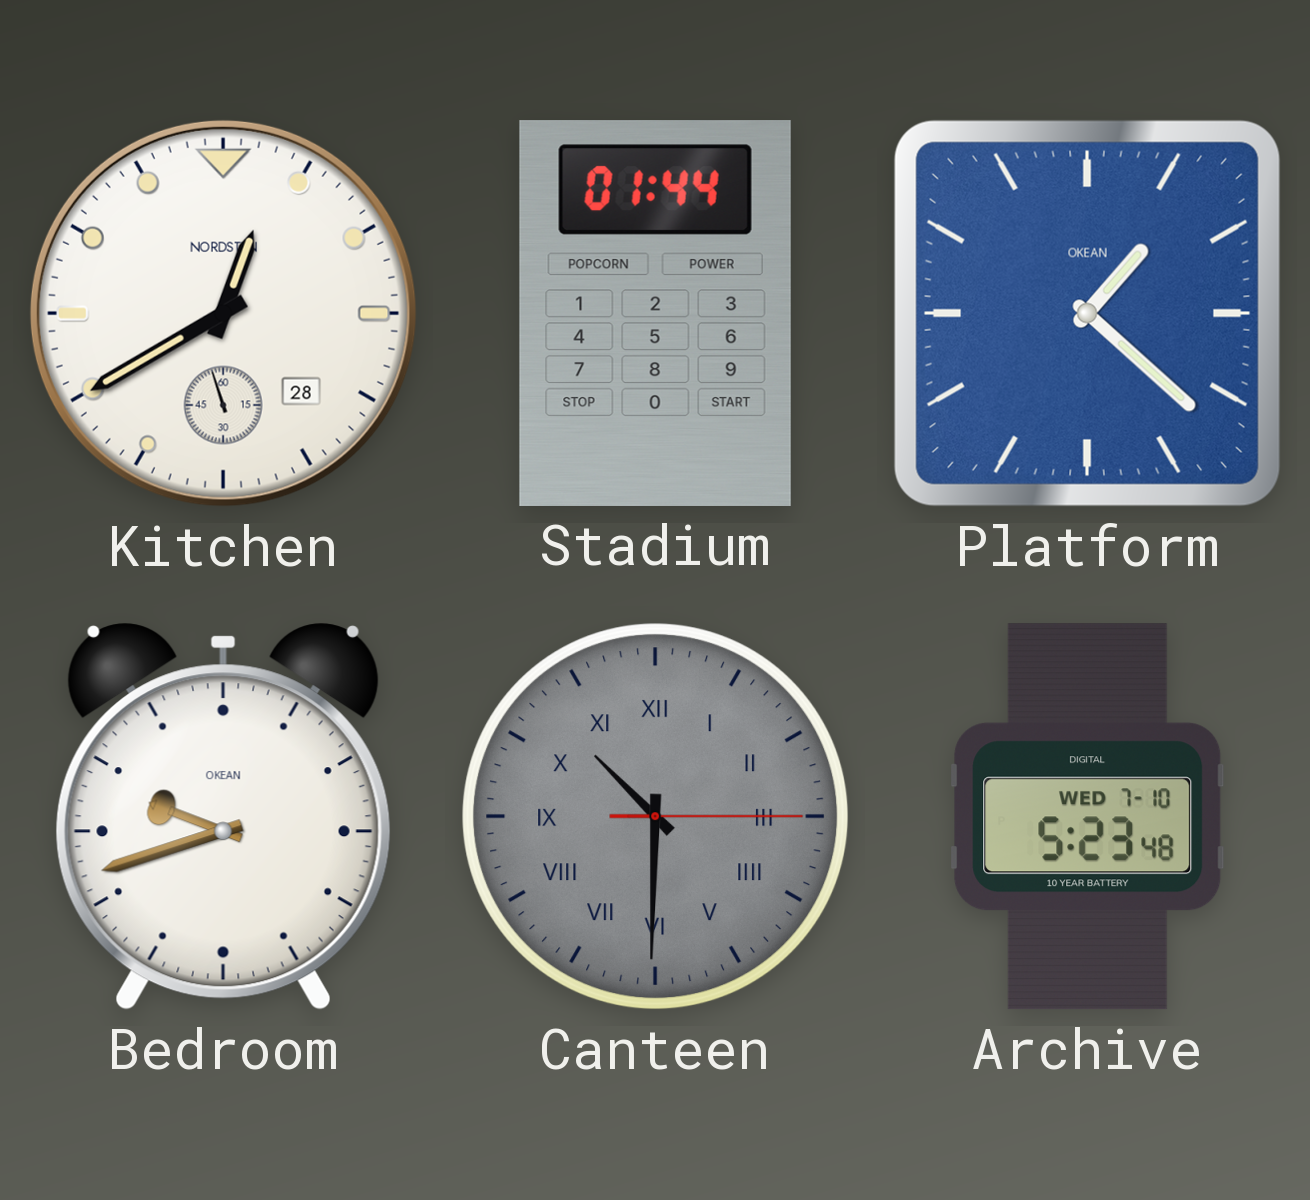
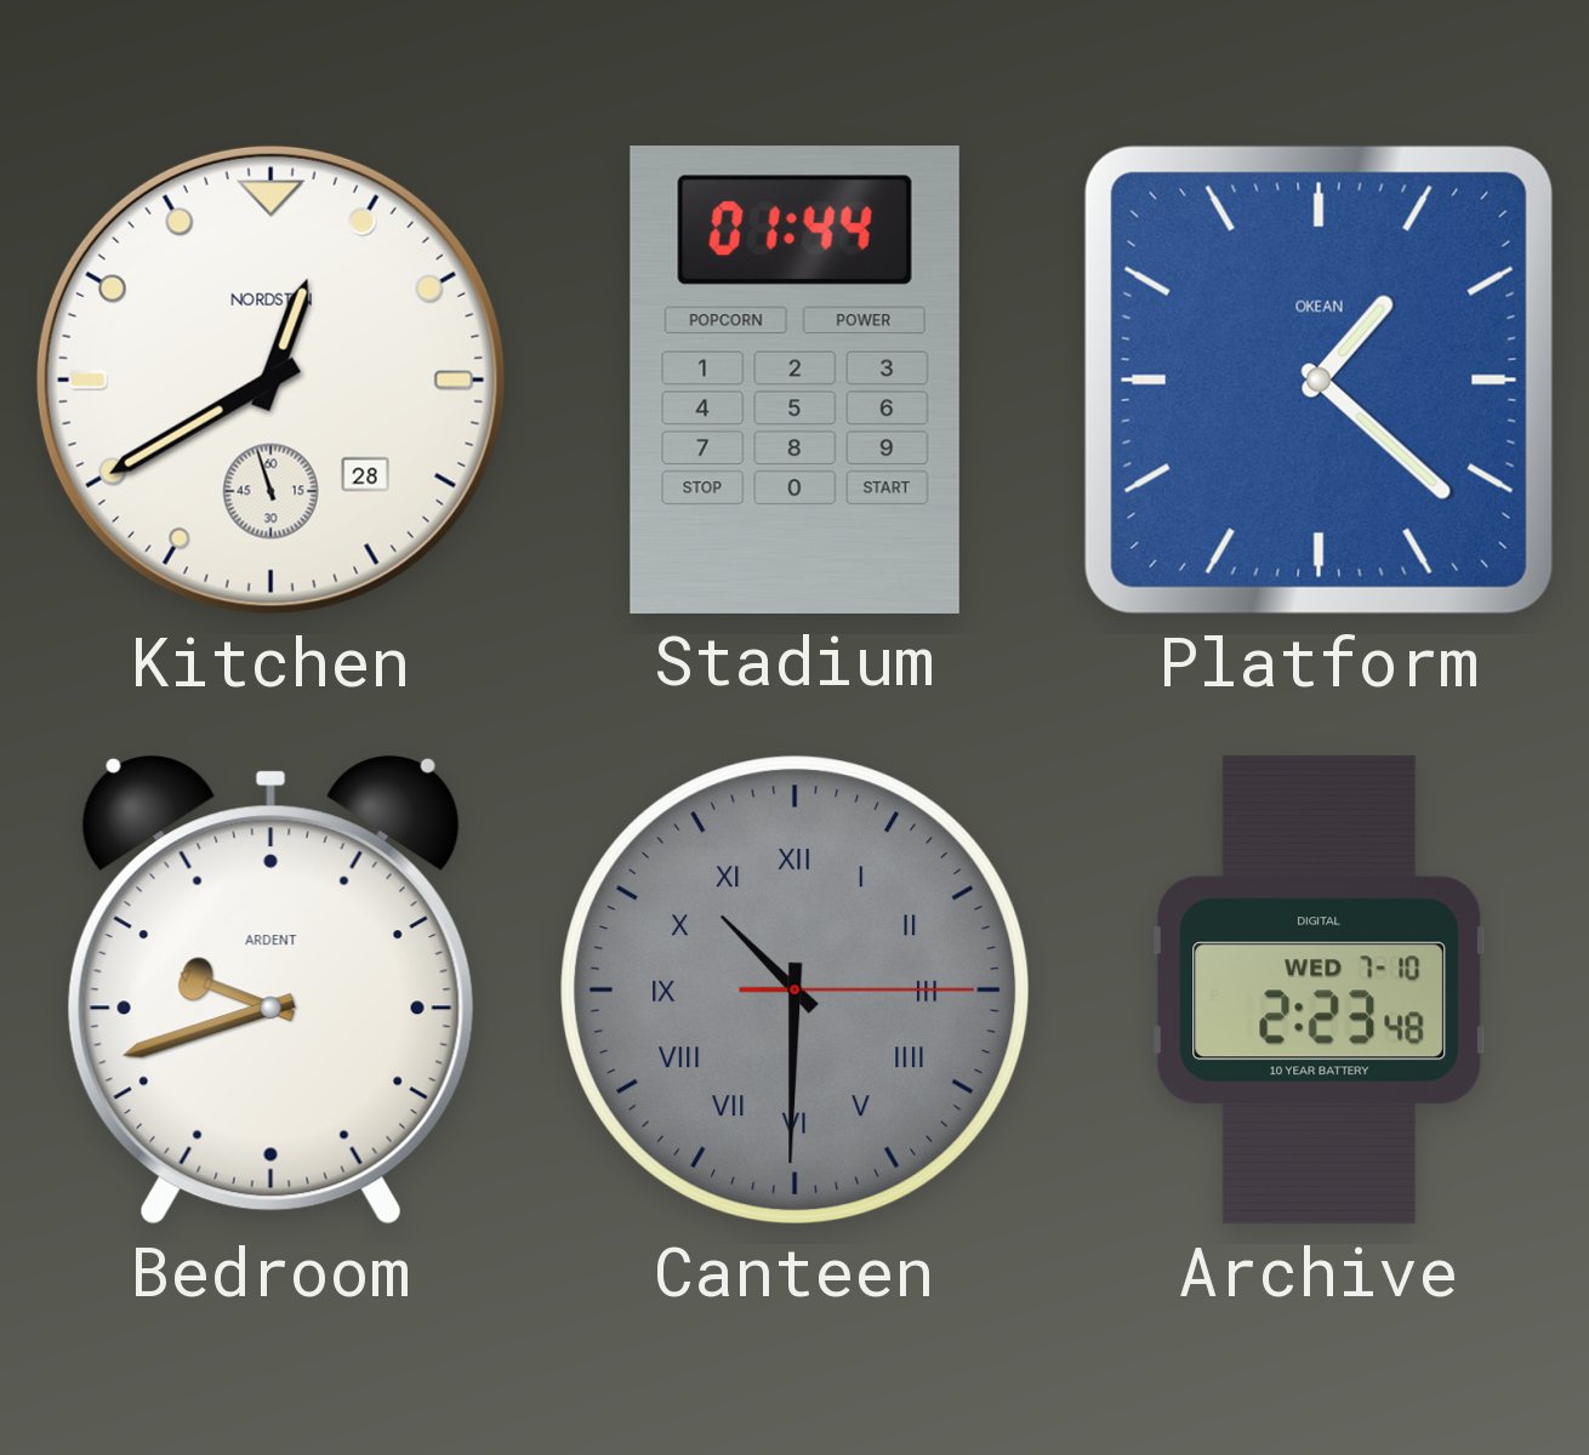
Bedroom brand: OKEAN -> ARDENT (270, 989)
Archive: 5:23 -> 2:23 (1320, 991)
